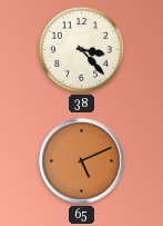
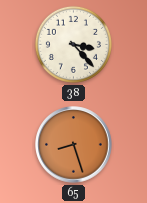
65: 5:11 -> 8:27 (74, 145)
